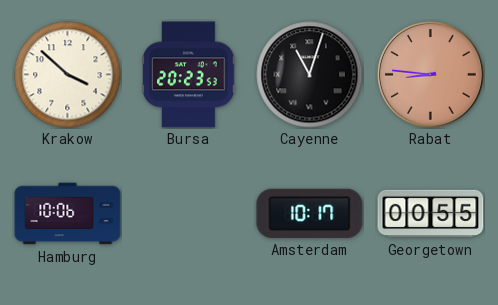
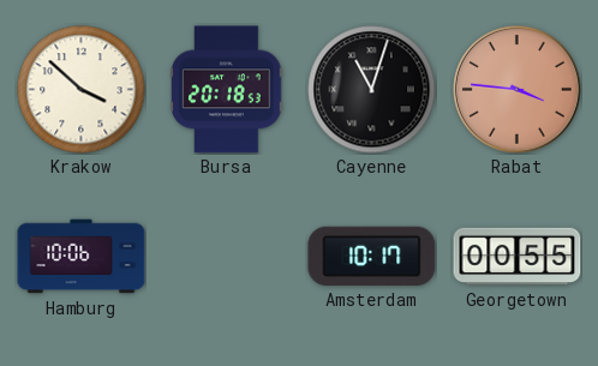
Bursa: 20:23 -> 20:18 (227, 90)
Rabat: 8:46 -> 3:46 (518, 90)
